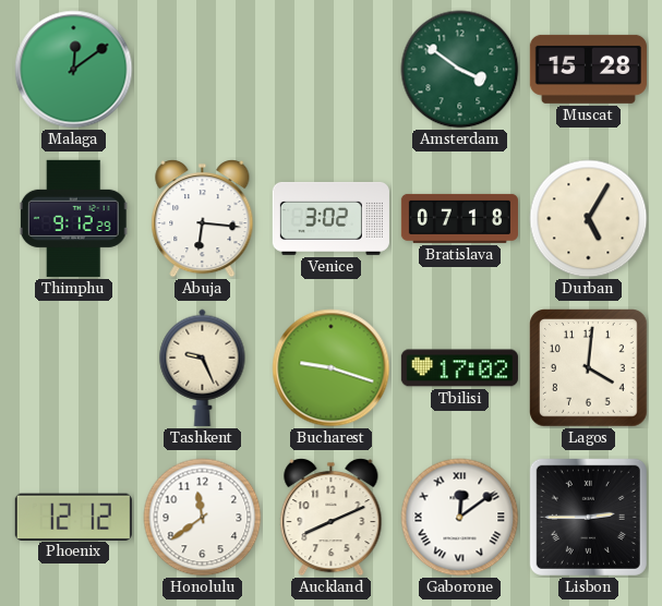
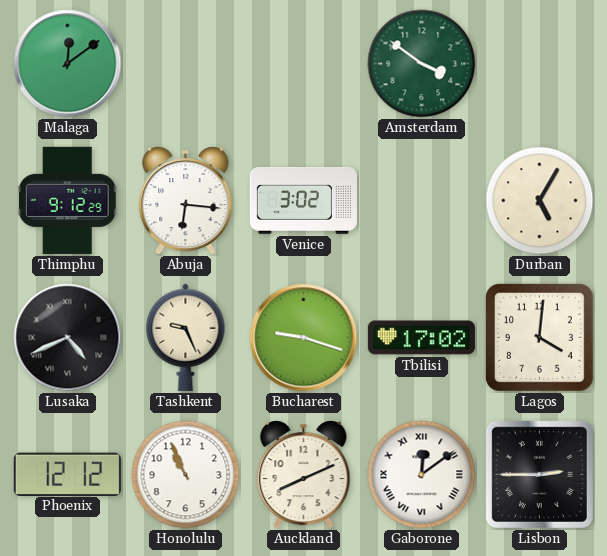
Muscat: 15:28 -> none (588, 69)
Bratislava: 07:18 -> none (459, 218)
Lusaka: none -> 4:41 (68, 338)
Honolulu: 11:39 -> 10:56 (186, 475)
